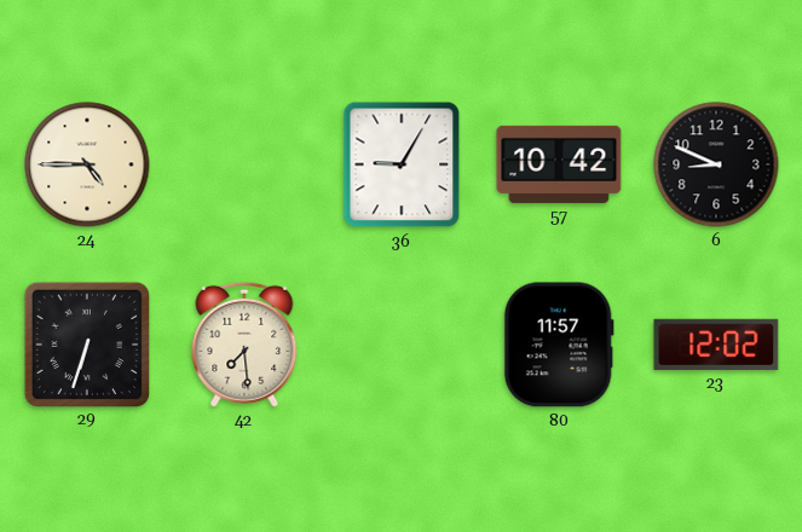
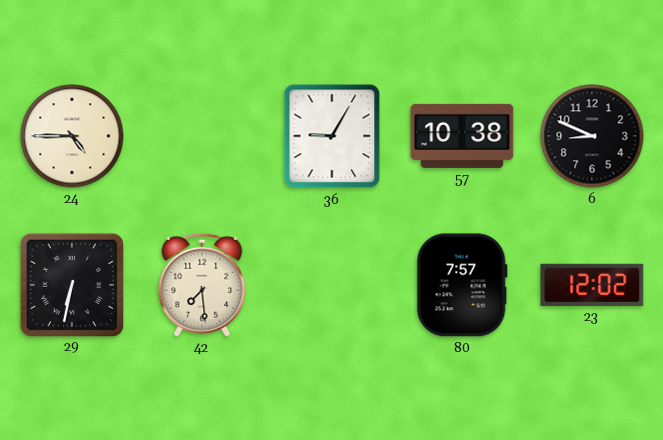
57: 10:42 -> 10:38 (462, 136)
29: 6:33 -> 6:32 (71, 284)
80: 11:57 -> 7:57 (462, 285)
